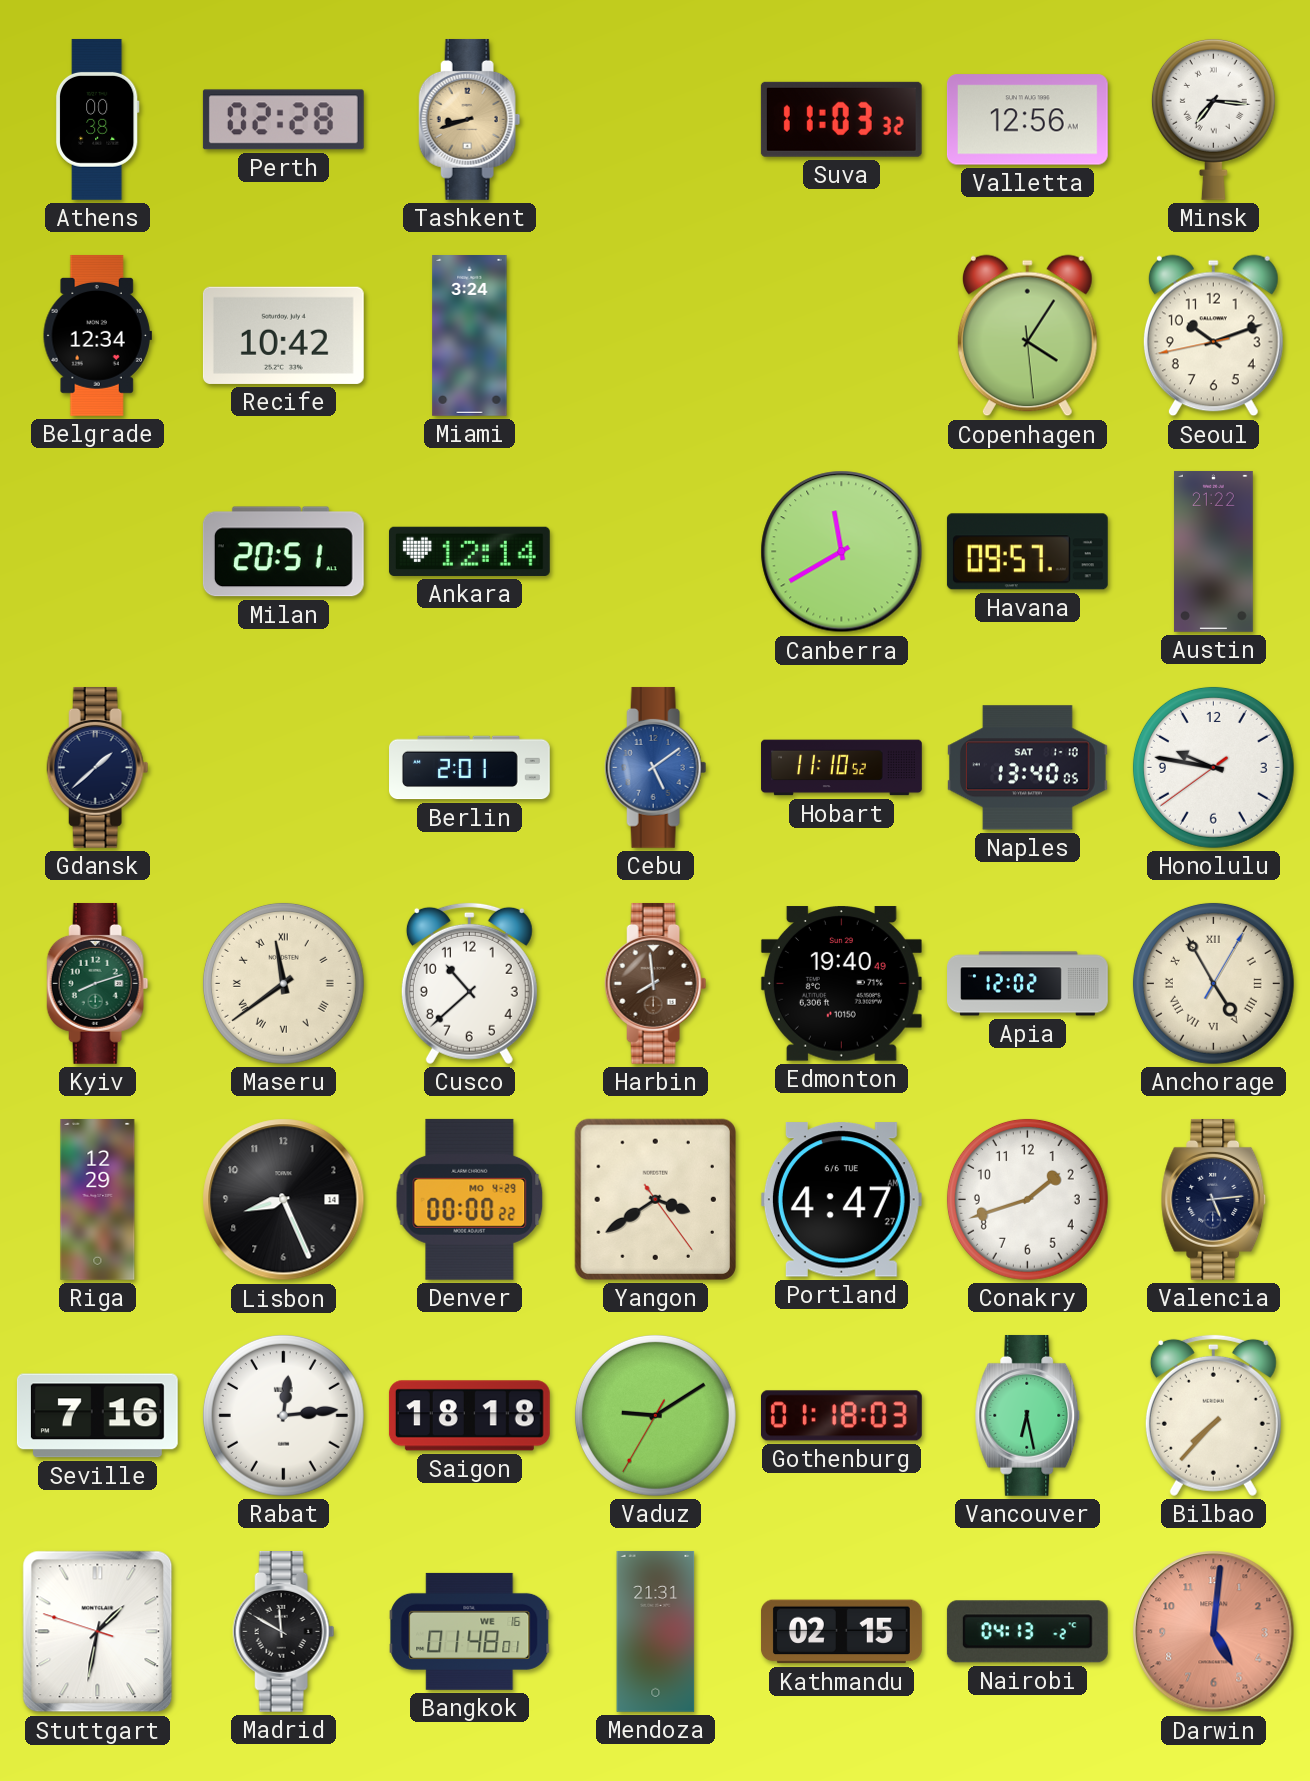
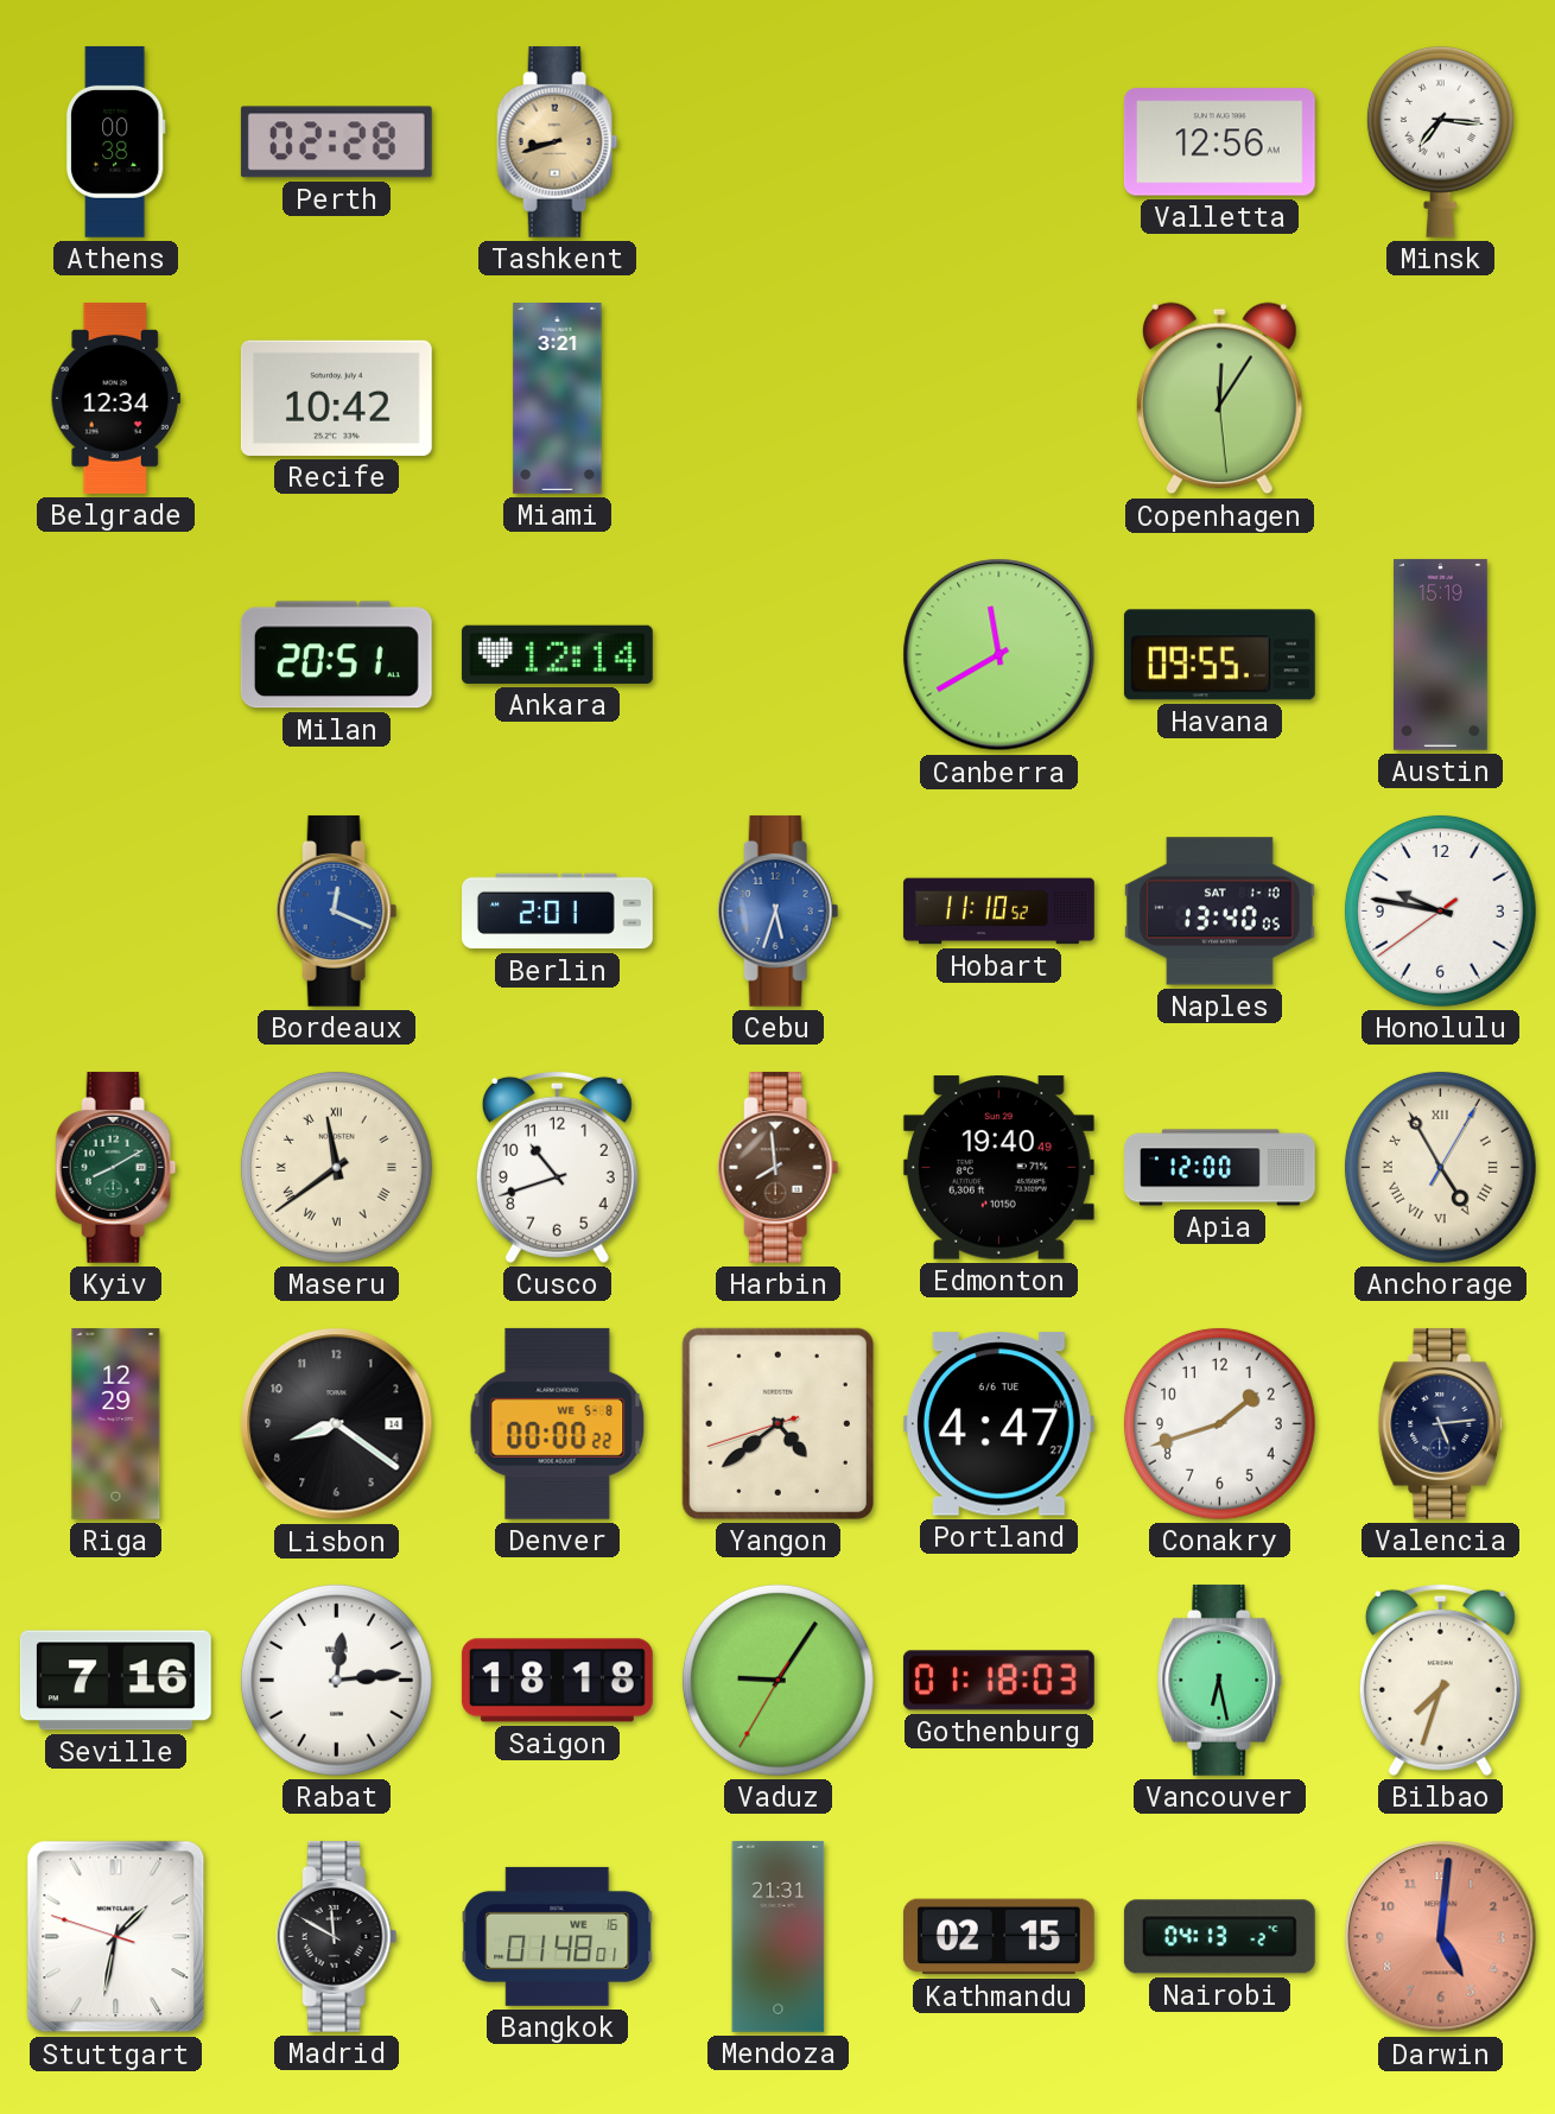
Suva: 11:03 -> none (841, 119)
Miami: 3:24 -> 3:21 (558, 399)
Copenhagen: 4:05 -> 12:05 (1219, 399)
Seoul: 10:11 -> none (1213, 336)
Havana: 09:57 -> 09:55 (1219, 655)
Austin: 21:22 -> 15:19 (1440, 654)
Gdansk: 1:38 -> none (98, 767)
Bordeaux: none -> 12:19 (337, 910)
Cebu: 5:09 -> 5:33 (779, 910)
Kyiv: 8:12 -> 8:10 (116, 1167)
Cusco: 10:38 -> 10:42 (557, 1167)
Apia: 12:02 -> 12:00 (1220, 1168)
Lisbon: 8:26 -> 8:21 (337, 1424)
Denver date: MO 4-29 -> WE 5-8 (558, 1423)
Yangon: 3:39 -> 4:38 (777, 1423)
Vaduz: 9:09 -> 9:05 (777, 1680)
Bilbao: 7:37 -> 7:33 (1440, 1680)
